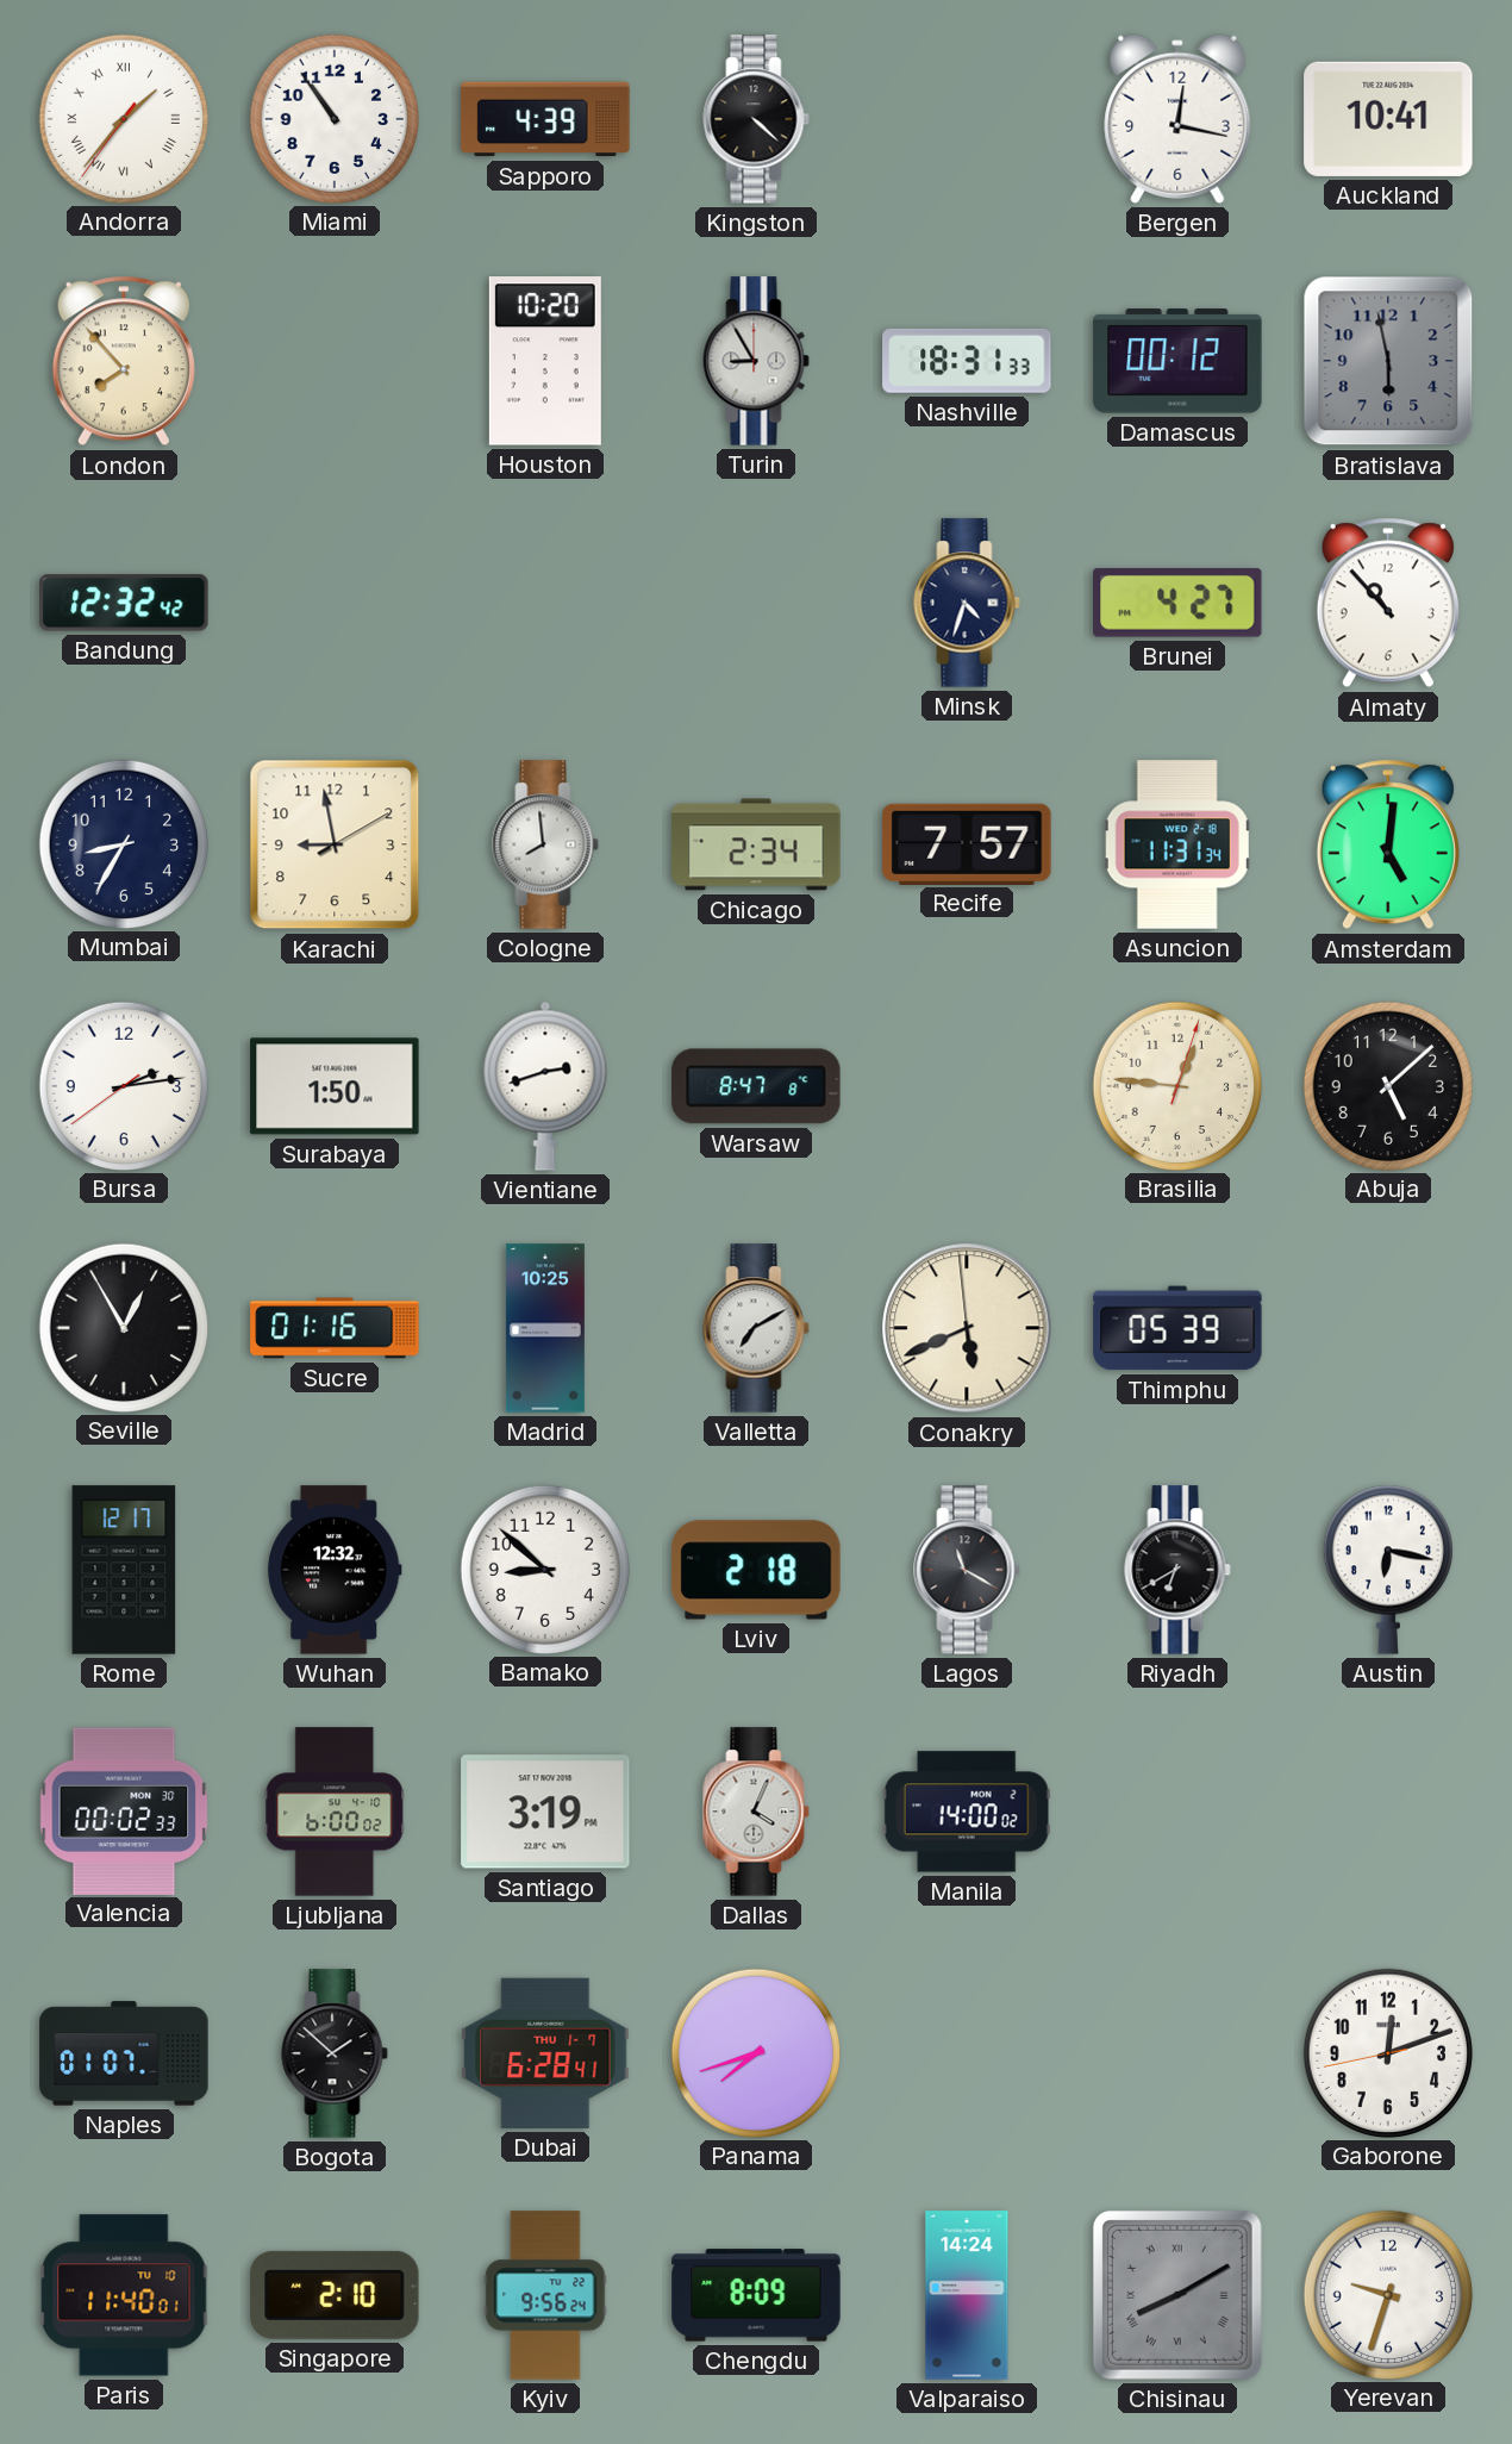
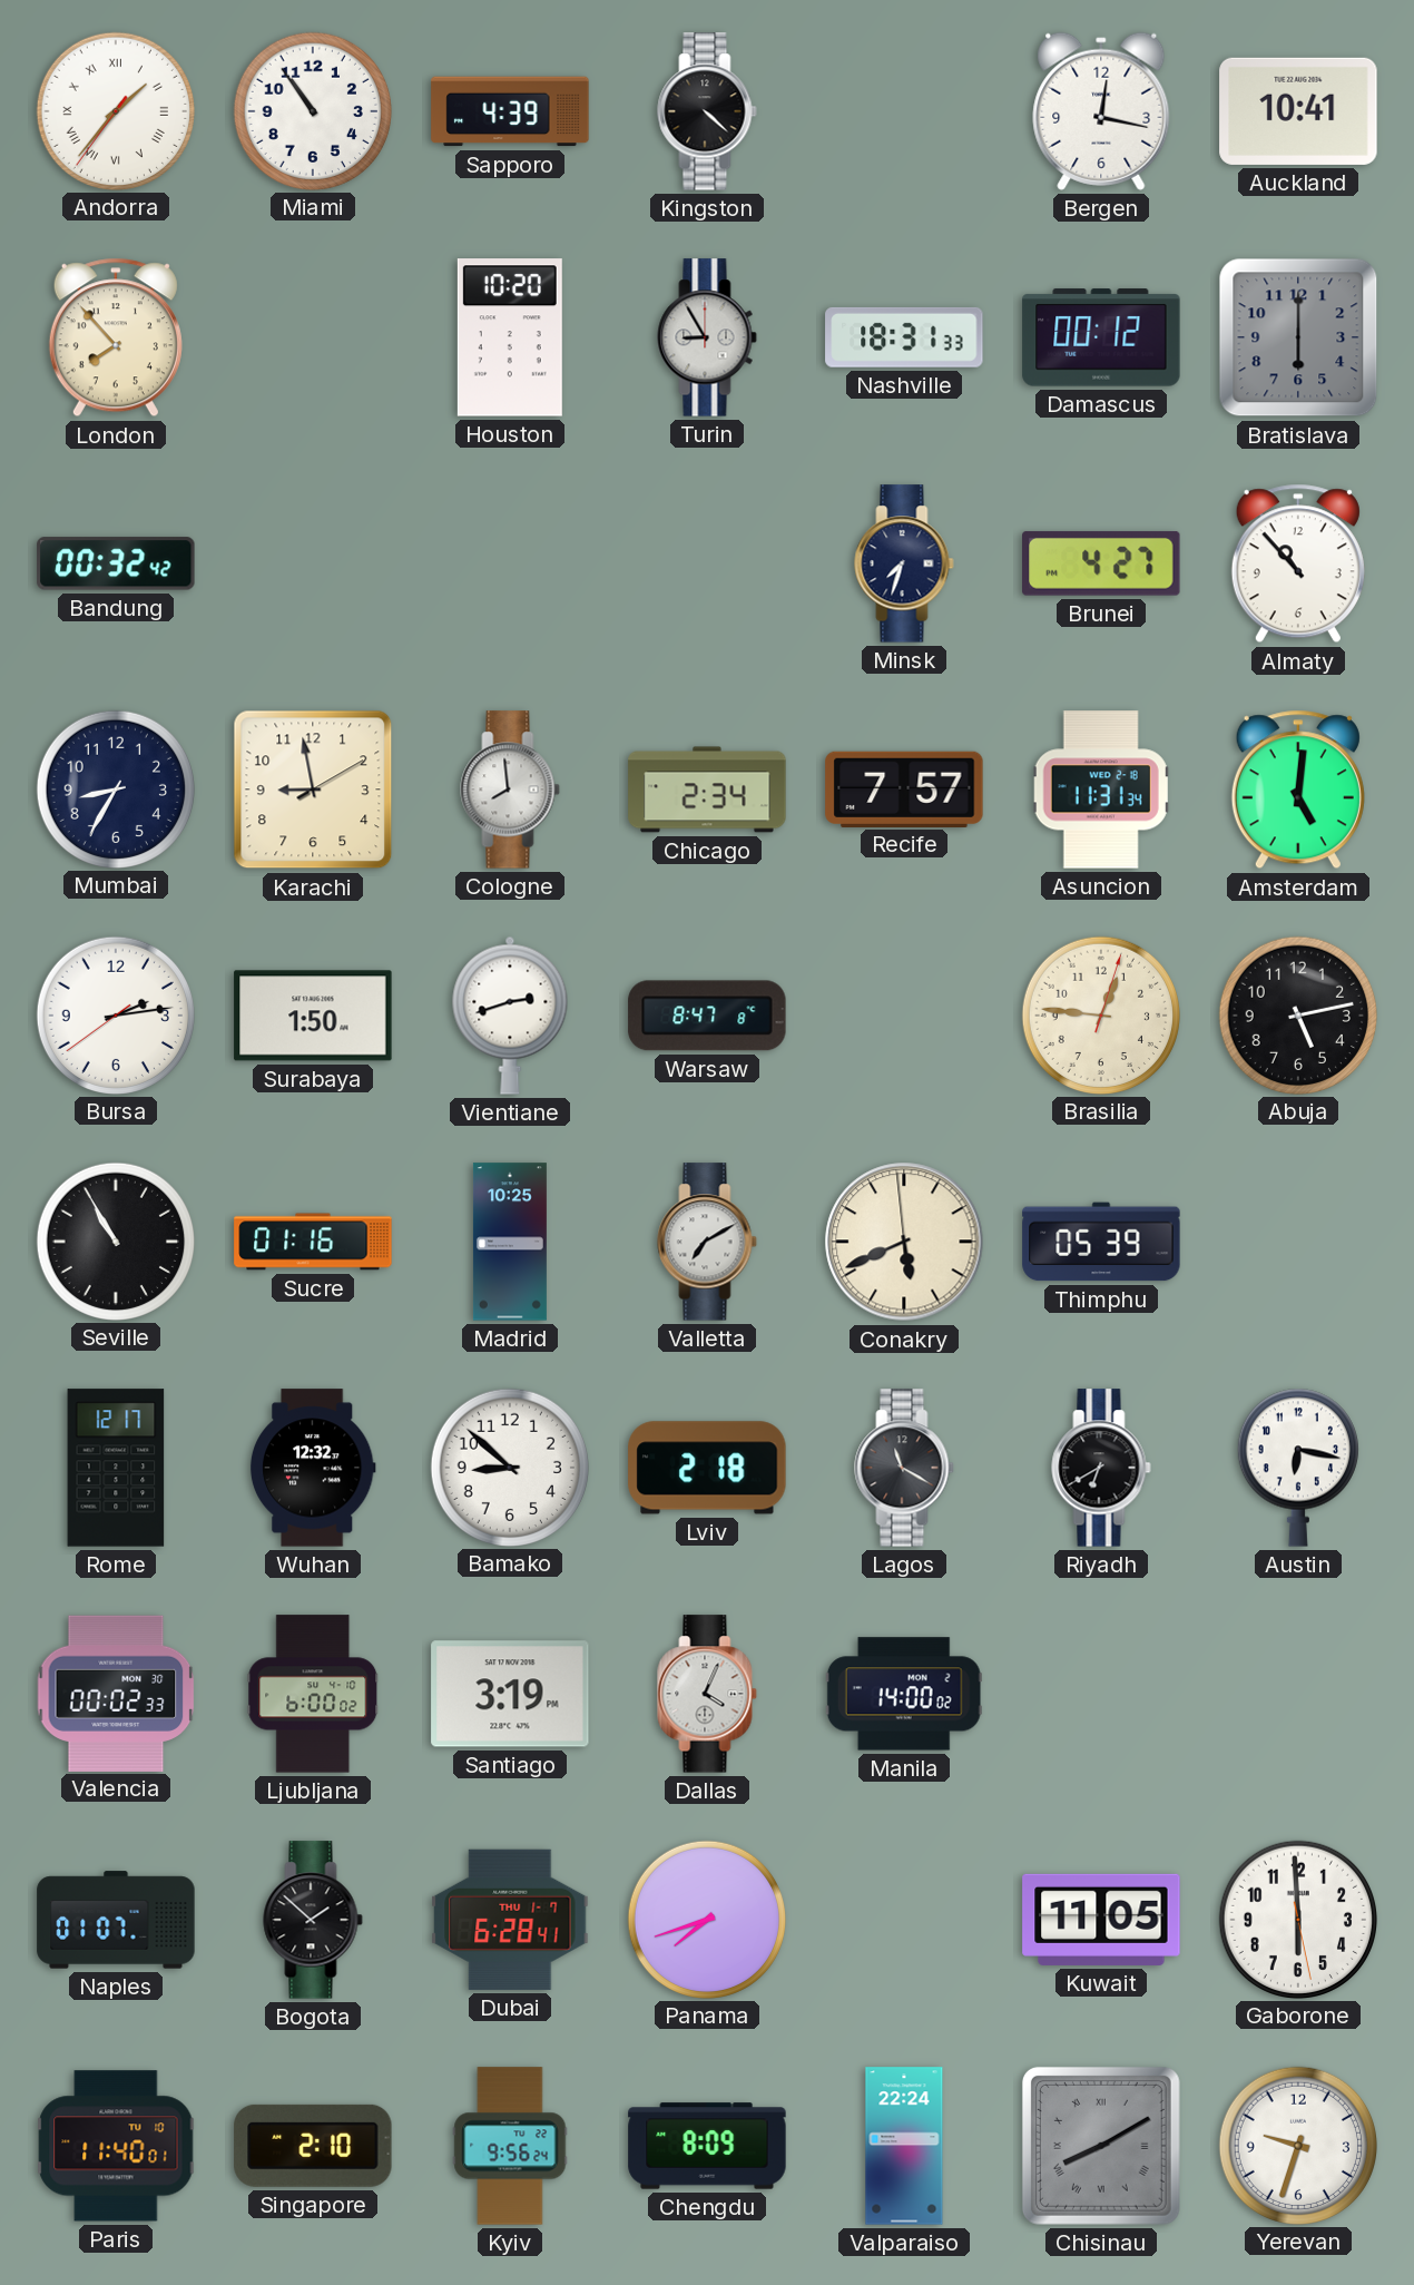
Bratislava: 5:58 -> 6:00 (1298, 337)
Bandung: 12:32 -> 00:32 (116, 563)
Minsk: 4:33 -> 7:33 (904, 563)
Abuja: 5:08 -> 5:13 (1297, 1014)
Seville: 12:55 -> 10:55 (115, 1240)
Kuwait: none -> 11:05 (1101, 1920)
Gaborone: 12:11 -> 5:59 (1297, 1919)
Valparaiso: 14:24 -> 22:24 (904, 2146)
